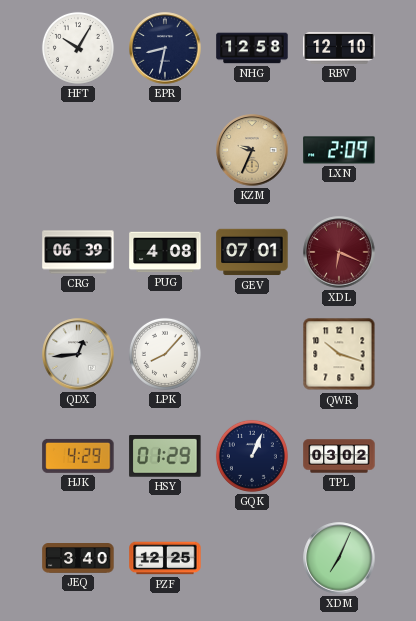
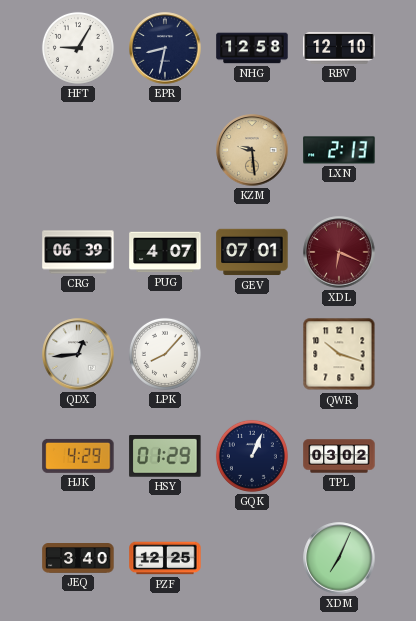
HFT: 10:05 -> 9:05 (78, 48)
KZM: 9:34 -> 9:29 (252, 150)
LXN: 2:09 -> 2:13 (339, 150)
PUG: 4:08 -> 4:07 (165, 252)
